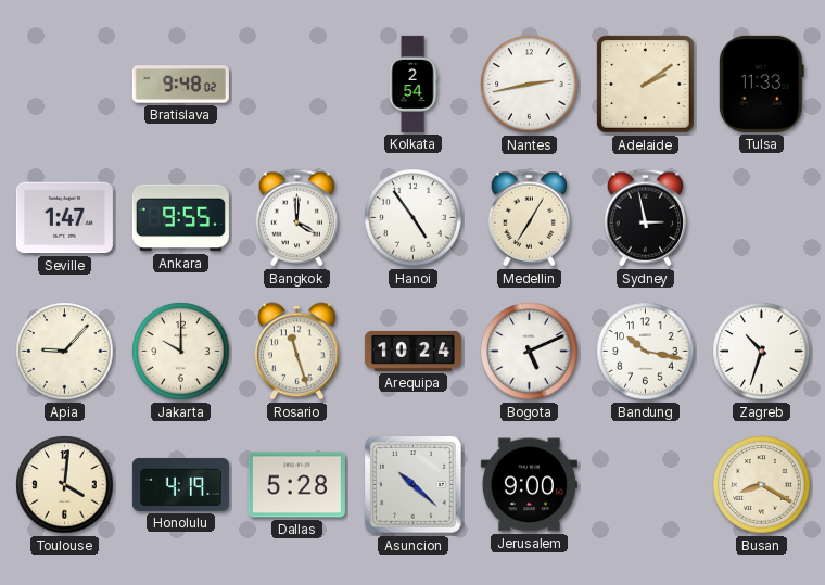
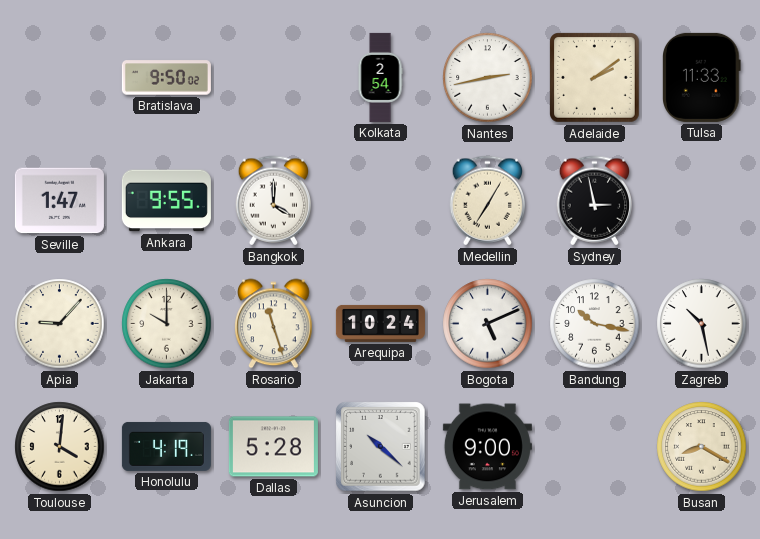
Bratislava: 9:48 -> 9:50 (166, 78)
Hanoi: 4:54 -> none (414, 218)
Zagreb: 10:33 -> 10:28 (702, 324)
